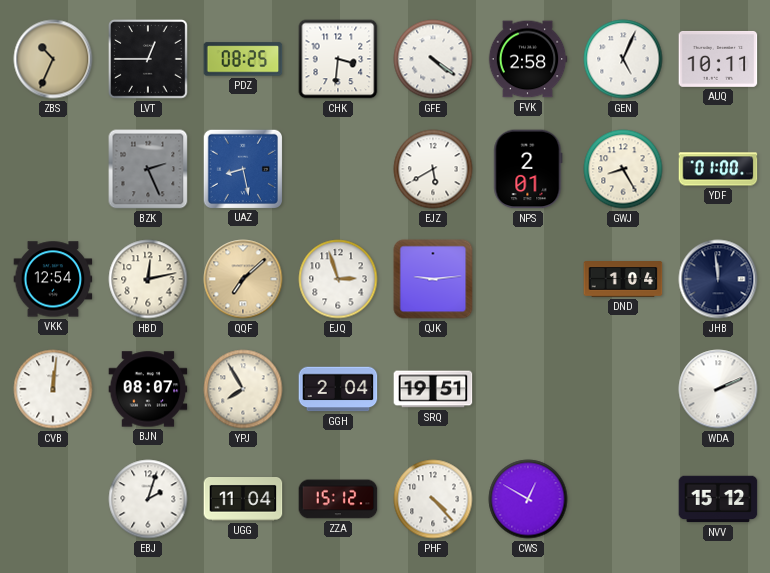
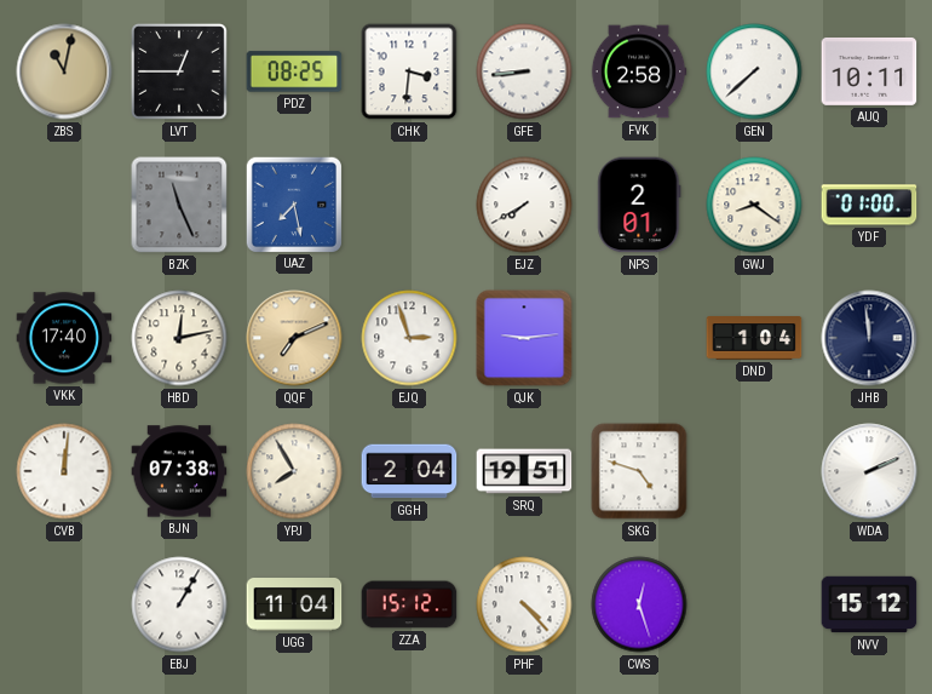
ZBS: 10:34 -> 11:02 (64, 71)
GFE: 4:21 -> 8:44 (524, 71)
GEN: 5:04 -> 7:38 (754, 71)
BZK: 2:26 -> 11:26 (179, 205)
UAZ: 8:28 -> 7:28 (293, 203)
EJZ: 5:40 -> 7:40 (524, 205)
GWJ: 8:25 -> 8:21 (754, 205)
VKK: 12:54 -> 17:40 (64, 338)
QQF: 7:08 -> 7:11 (294, 338)
BJN: 08:07 -> 07:38 (179, 471)
SKG: none -> 4:48 (639, 471)
EBJ: 2:03 -> 1:05 (179, 604)
CWS: 12:50 -> 12:27 (639, 604)
